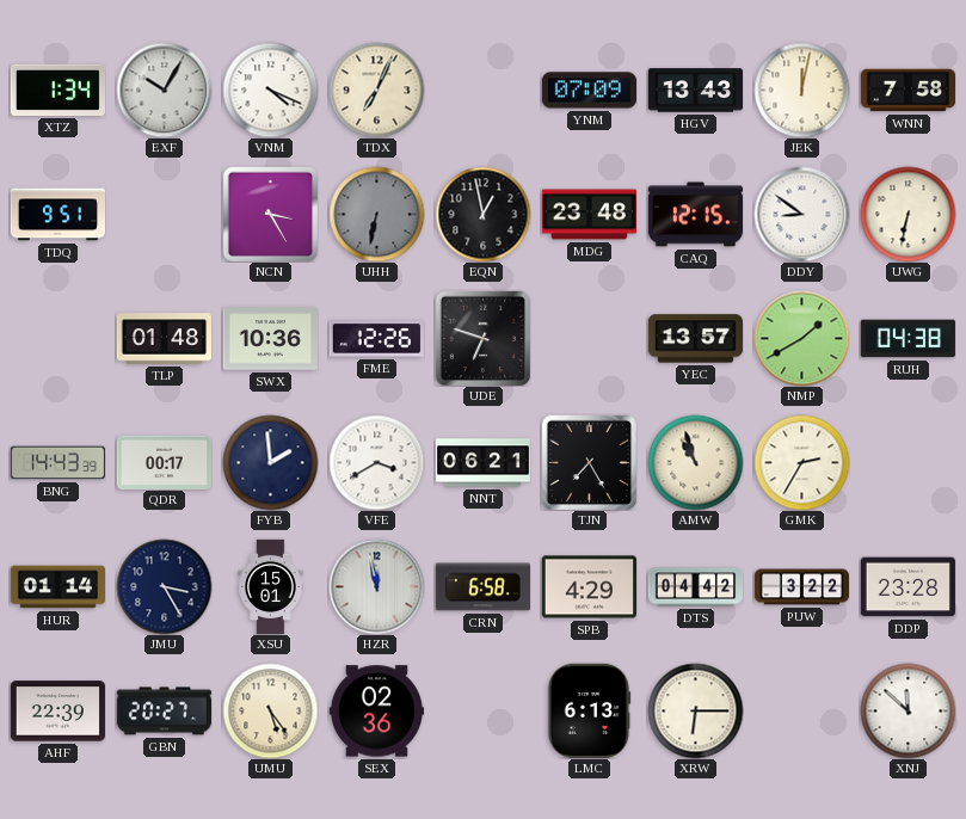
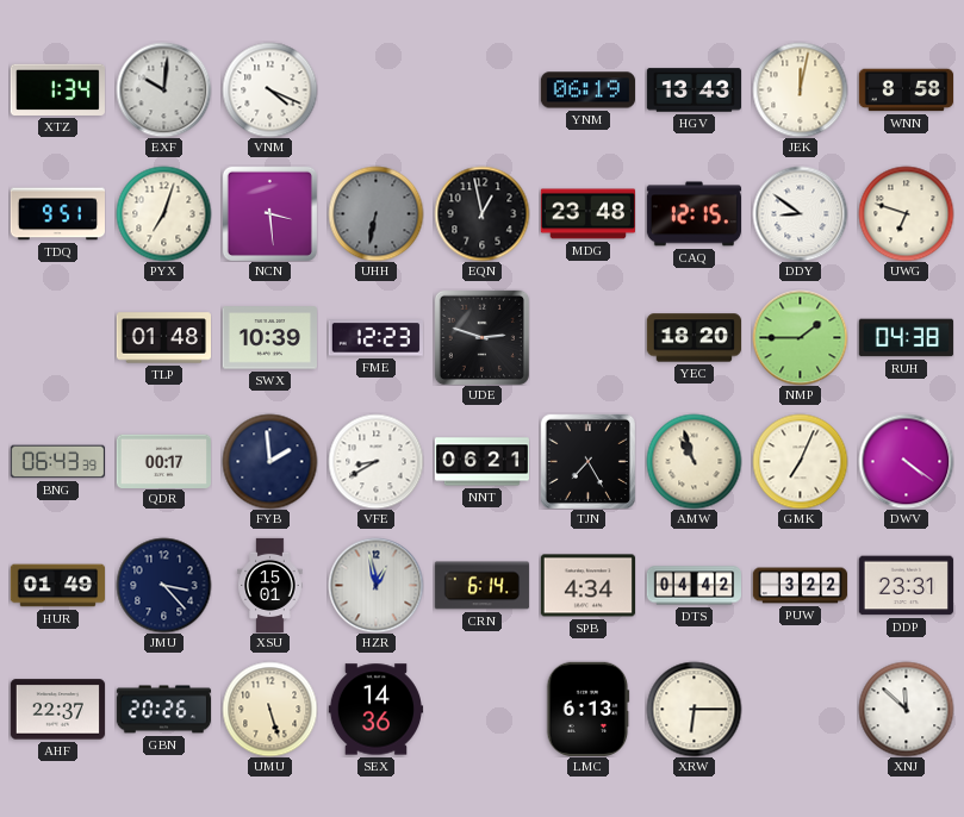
EXF: 10:05 -> 10:01 (163, 89)
TDX: 7:04 -> none (376, 90)
YNM: 07:09 -> 06:19 (587, 91)
WNN: 7:58 -> 8:58 (906, 91)
PYX: none -> 7:03 (163, 213)
NCN: 3:25 -> 3:29 (269, 213)
UWG: 6:32 -> 6:48 (906, 213)
SWX: 10:36 -> 10:39 (269, 338)
FME: 12:26 -> 12:23 (375, 338)
UDE: 6:48 -> 2:48 (481, 337)
YEC: 13:57 -> 18:20 (694, 338)
NMP: 1:40 -> 1:45 (800, 337)
BNG: 14:43 -> 06:43 (57, 462)
VFE: 3:40 -> 8:40 (375, 461)
GMK: 2:35 -> 7:04 (800, 461)
DWV: none -> 4:21 (906, 461)
HUR: 01:14 -> 01:49 (57, 586)
JMU: 3:25 -> 3:23 (163, 585)
HZR: 11:58 -> 12:58 (375, 585)
CRN: 6:58 -> 6:14 (481, 586)
SPB: 4:29 -> 4:34 (587, 586)
DDP: 23:28 -> 23:31 (906, 586)
AHF: 22:39 -> 22:37 (57, 710)
GBN: 20:27 -> 20:26 (163, 710)
UMU: 5:24 -> 5:27 (269, 709)
SEX: 02:36 -> 14:36 (375, 710)
